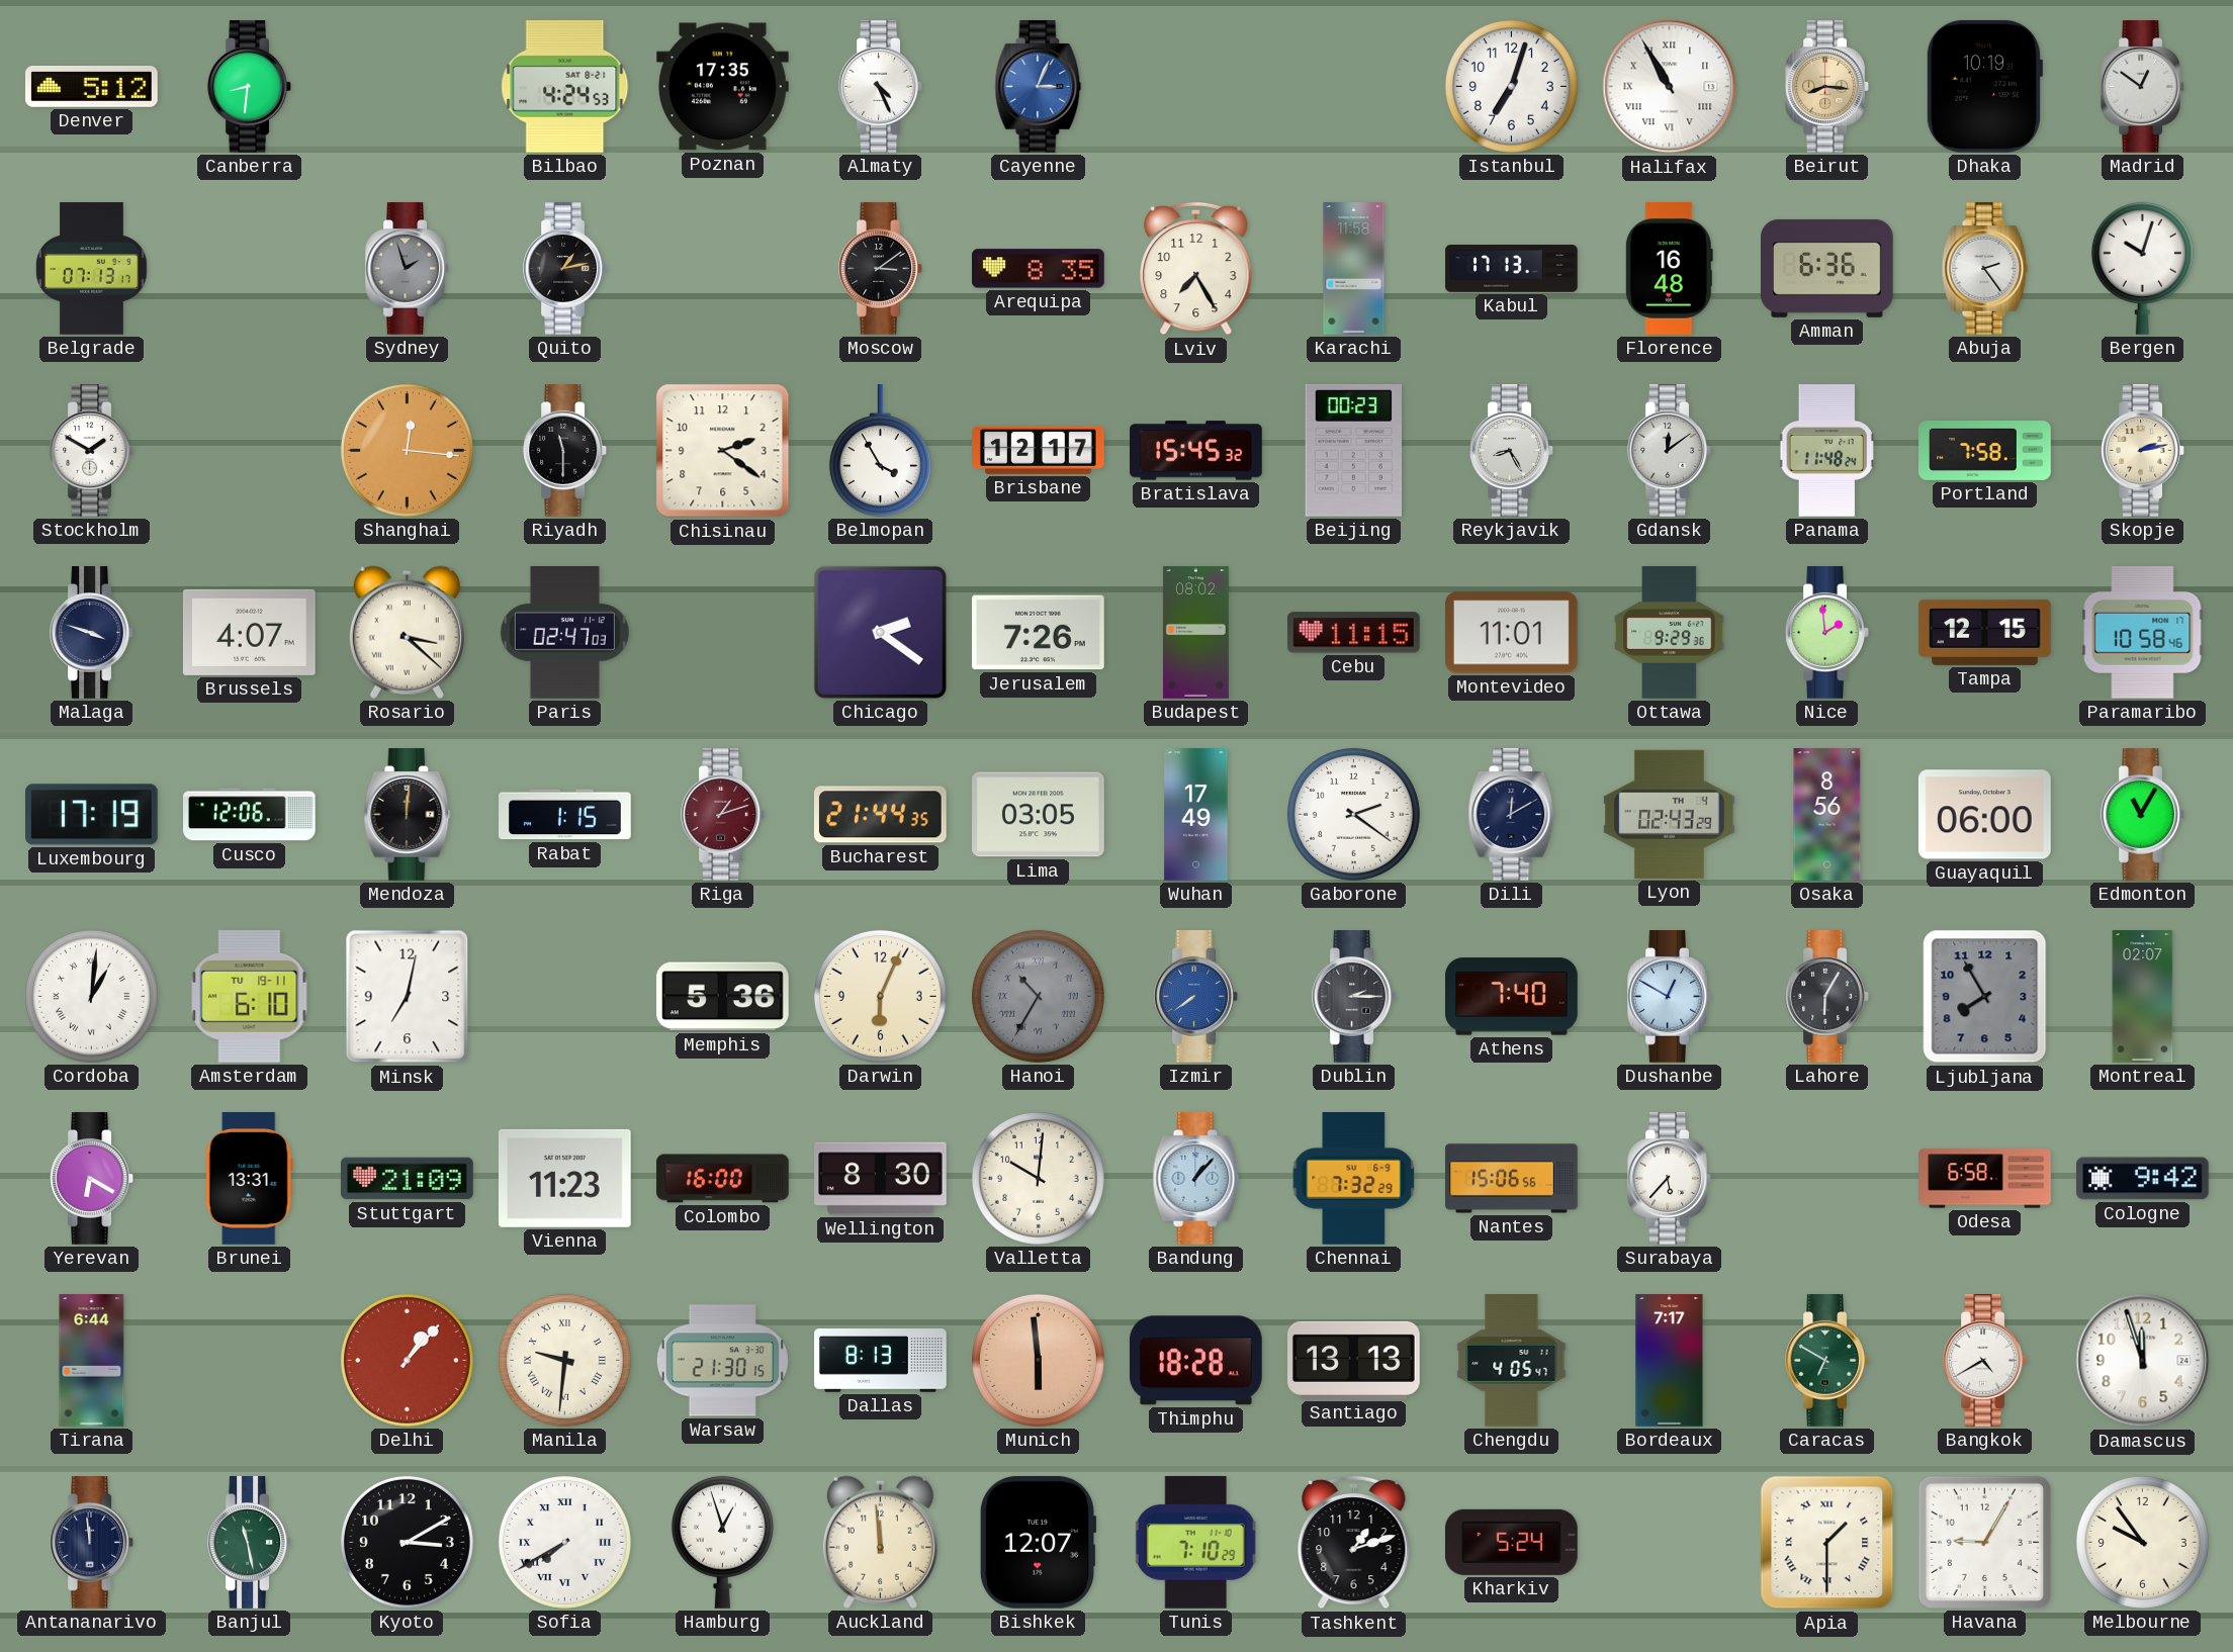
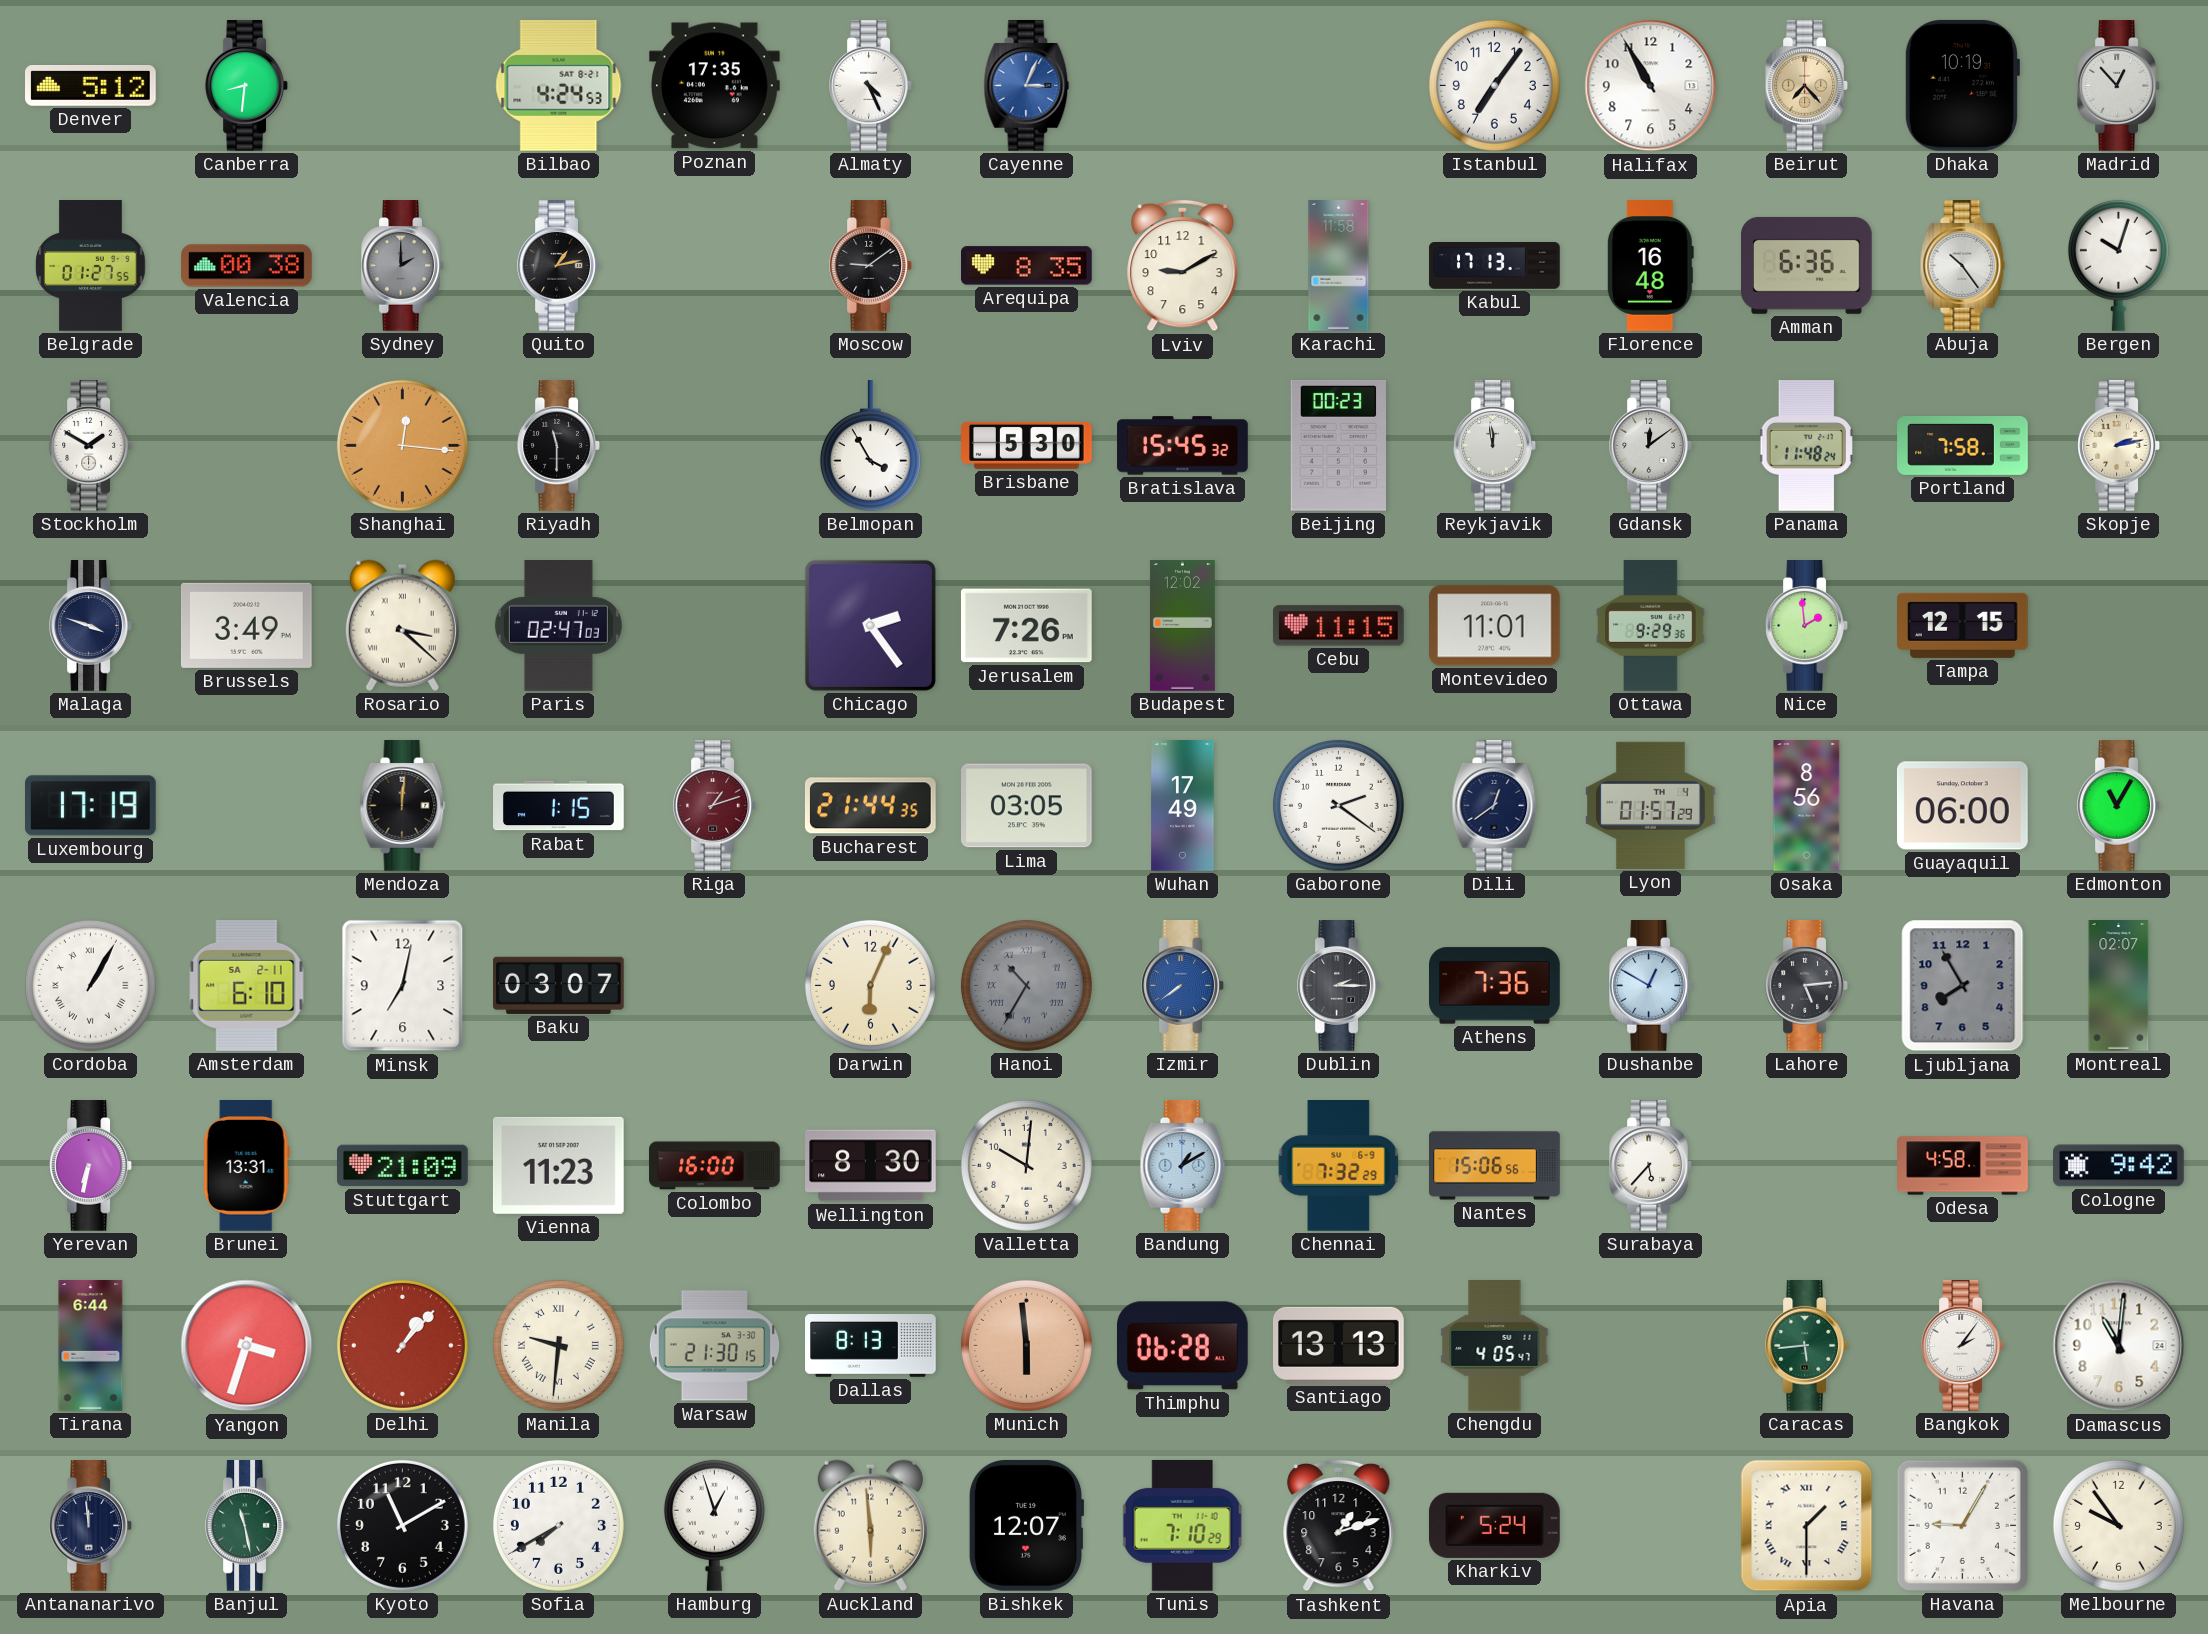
Istanbul: 7:03 -> 7:06 (1494, 85)
Halifax numerals: Roman -> Arabic (1651, 86)
Beirut: 8:16 -> 7:23 (1806, 86)
Madrid: 12:51 -> 12:53 (2118, 86)
Belgrade: 07:13 -> 01:27 (91, 266)
Valencia: none -> 00:38 (247, 266)
Sydney: 1:57 -> 2:00 (402, 266)
Moscow: 3:09 -> 9:09 (870, 266)
Lviv: 7:25 -> 9:10 (1183, 266)
Abuja: 2:24 -> 10:24 (1963, 266)
Chisinau: 2:21 -> none (723, 451)
Brisbane: 12:17 -> 5:30 (1027, 445)
Reykjavik: 8:25 -> 11:59 (1494, 446)
Brussels: 4:07 -> 3:49 (246, 625)
Chicago: 2:21 -> 2:24 (870, 625)
Budapest: 08:02 -> 12:02 (1182, 626)
Paramaribo: 10:58 -> none (2143, 633)
Cusco: 12:06 -> none (250, 815)
Dili: 12:10 -> 12:39 (1495, 806)
Lyon: 02:43 -> 01:57 (1651, 805)
Cordoba: 1:01 -> 1:05 (90, 985)
Amsterdam date: TU 19-11 -> SA 2-11 (247, 985)
Baku: none -> 03:07 (559, 985)
Memphis: 5:36 -> none (722, 997)
Athens: 7:40 -> 7:36 (1495, 986)
Lahore: 6:05 -> 5:14 (1806, 986)
Yerevan: 6:20 -> 6:32 (90, 1166)
Bandung: 1:07 -> 1:10 (1183, 1166)
Odesa: 6:58 -> 4:58 (1963, 1166)
Yangon: none -> 3:33 (247, 1346)
Thimphu: 18:28 -> 06:28 (1182, 1346)
Bordeaux: 7:17 -> none (1670, 1361)
Caracas: 6:50 -> 5:44 (1806, 1346)
Bangkok: 4:40 -> 2:06 (1962, 1346)
Damascus: 11:57 -> 11:01 (2119, 1346)
Kyoto: 3:10 -> 11:10 (402, 1525)
Sofia numerals: Roman -> Arabic (558, 1525)
Auckland: 11:59 -> 5:59 (870, 1525)
